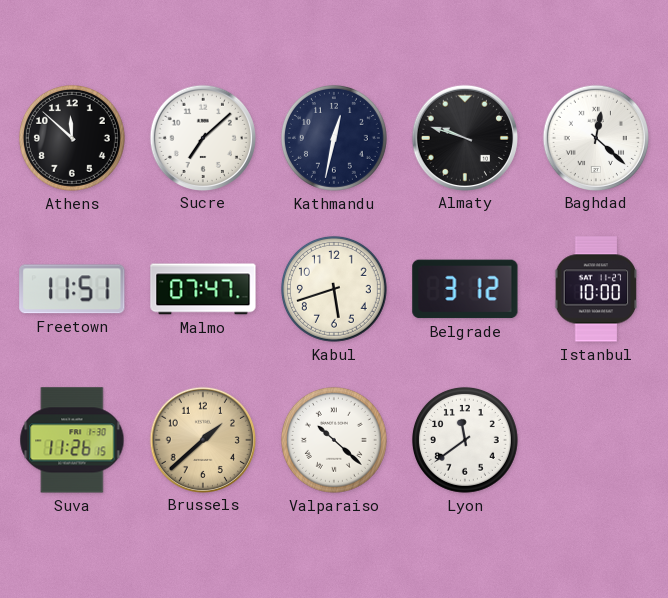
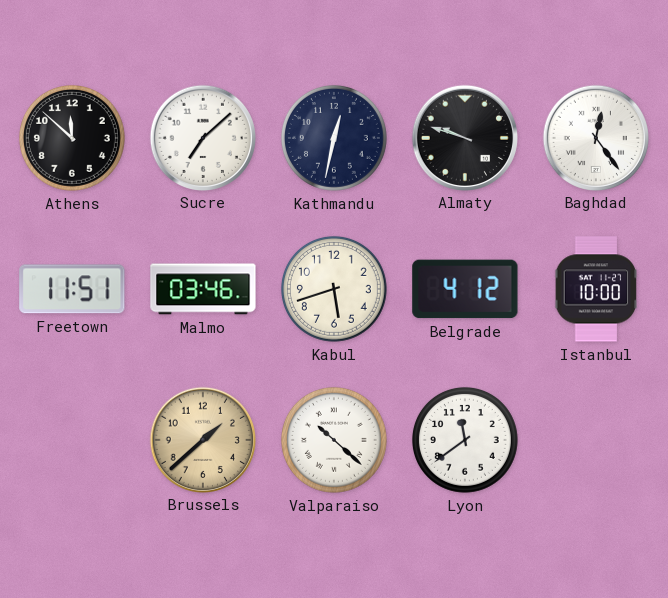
Baghdad: 12:22 -> 12:24 (595, 137)
Malmo: 07:47 -> 03:46 (203, 289)
Belgrade: 3:12 -> 4:12 (465, 289)
Suva: 11:26 -> none (72, 440)
